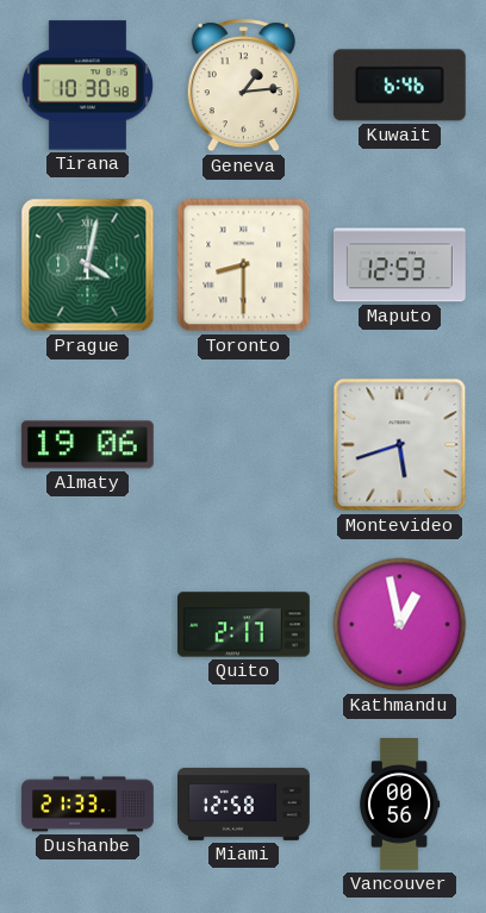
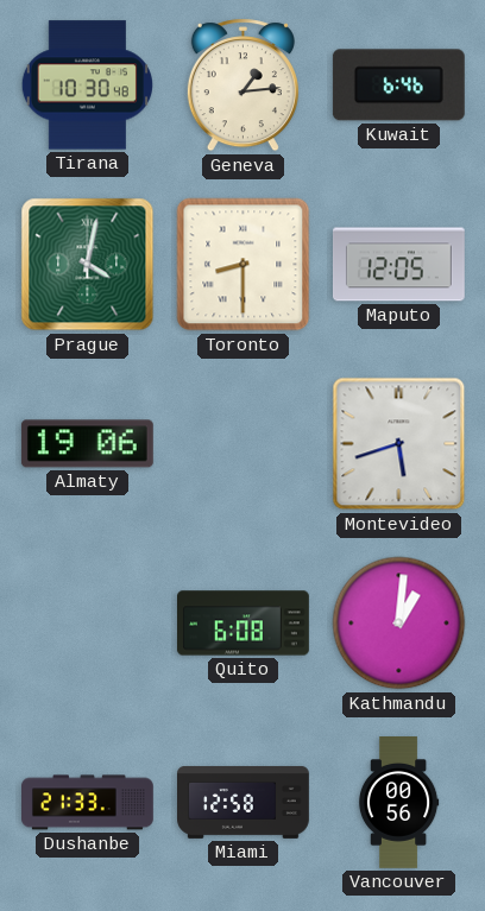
Maputo: 12:53 -> 12:05 (398, 265)
Quito: 2:17 -> 6:08 (244, 624)
Kathmandu: 12:58 -> 1:01 (399, 624)
